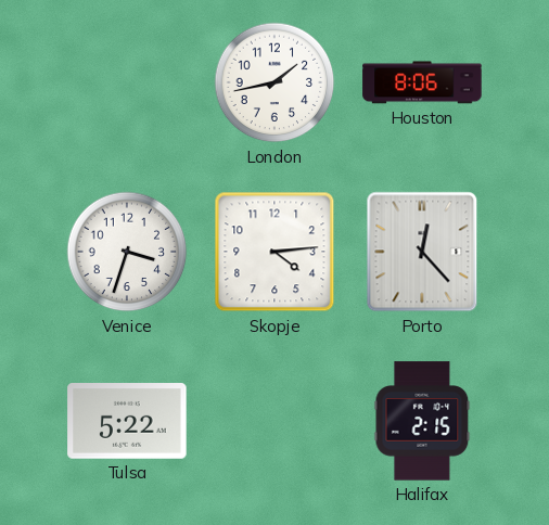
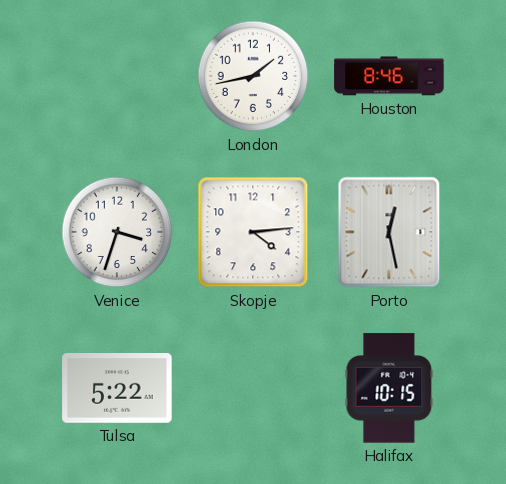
Houston: 8:06 -> 8:46 (389, 76)
Porto: 12:23 -> 12:28 (389, 232)
Halifax: 2:15 -> 10:15 (389, 388)
